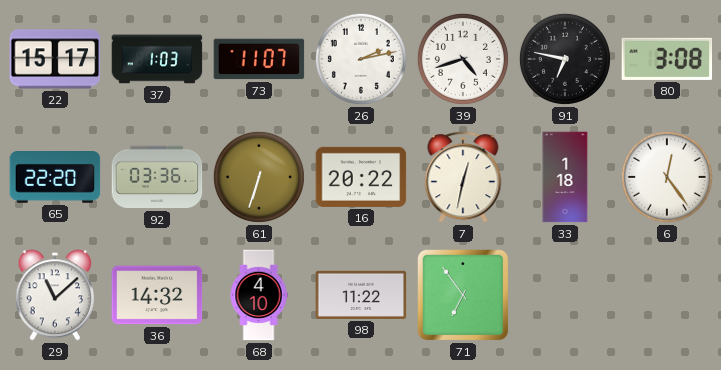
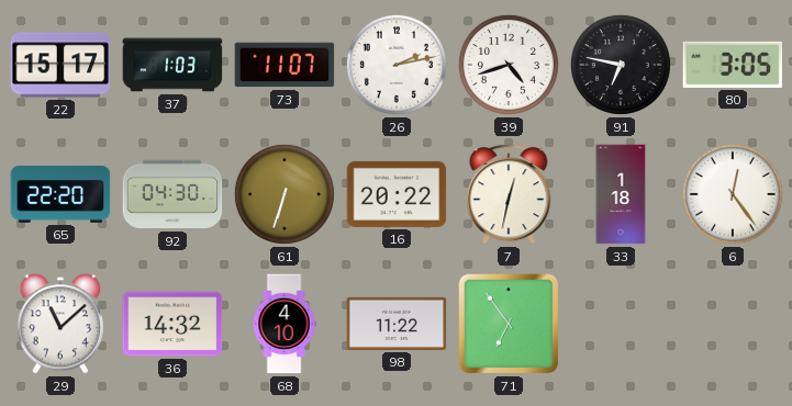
80: 3:08 -> 3:05 (733, 65)
92: 03:36 -> 04:30 (172, 194)
